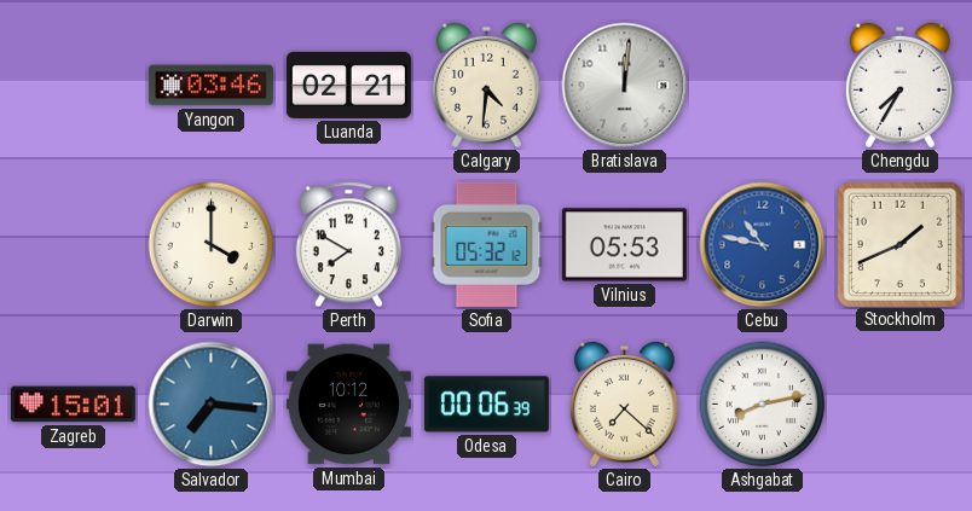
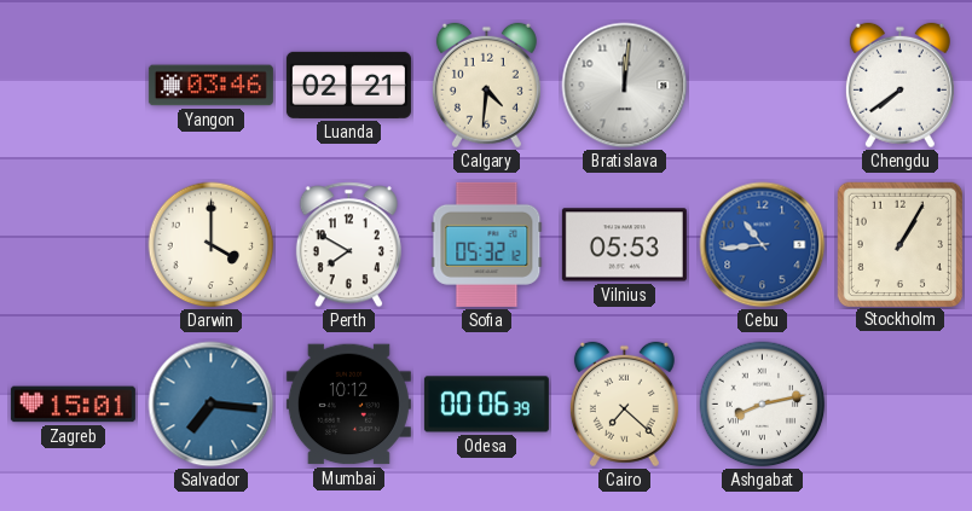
Chengdu: 7:35 -> 7:39 (899, 86)
Cebu: 10:47 -> 10:44 (763, 245)
Stockholm: 1:41 -> 1:05 (899, 244)
